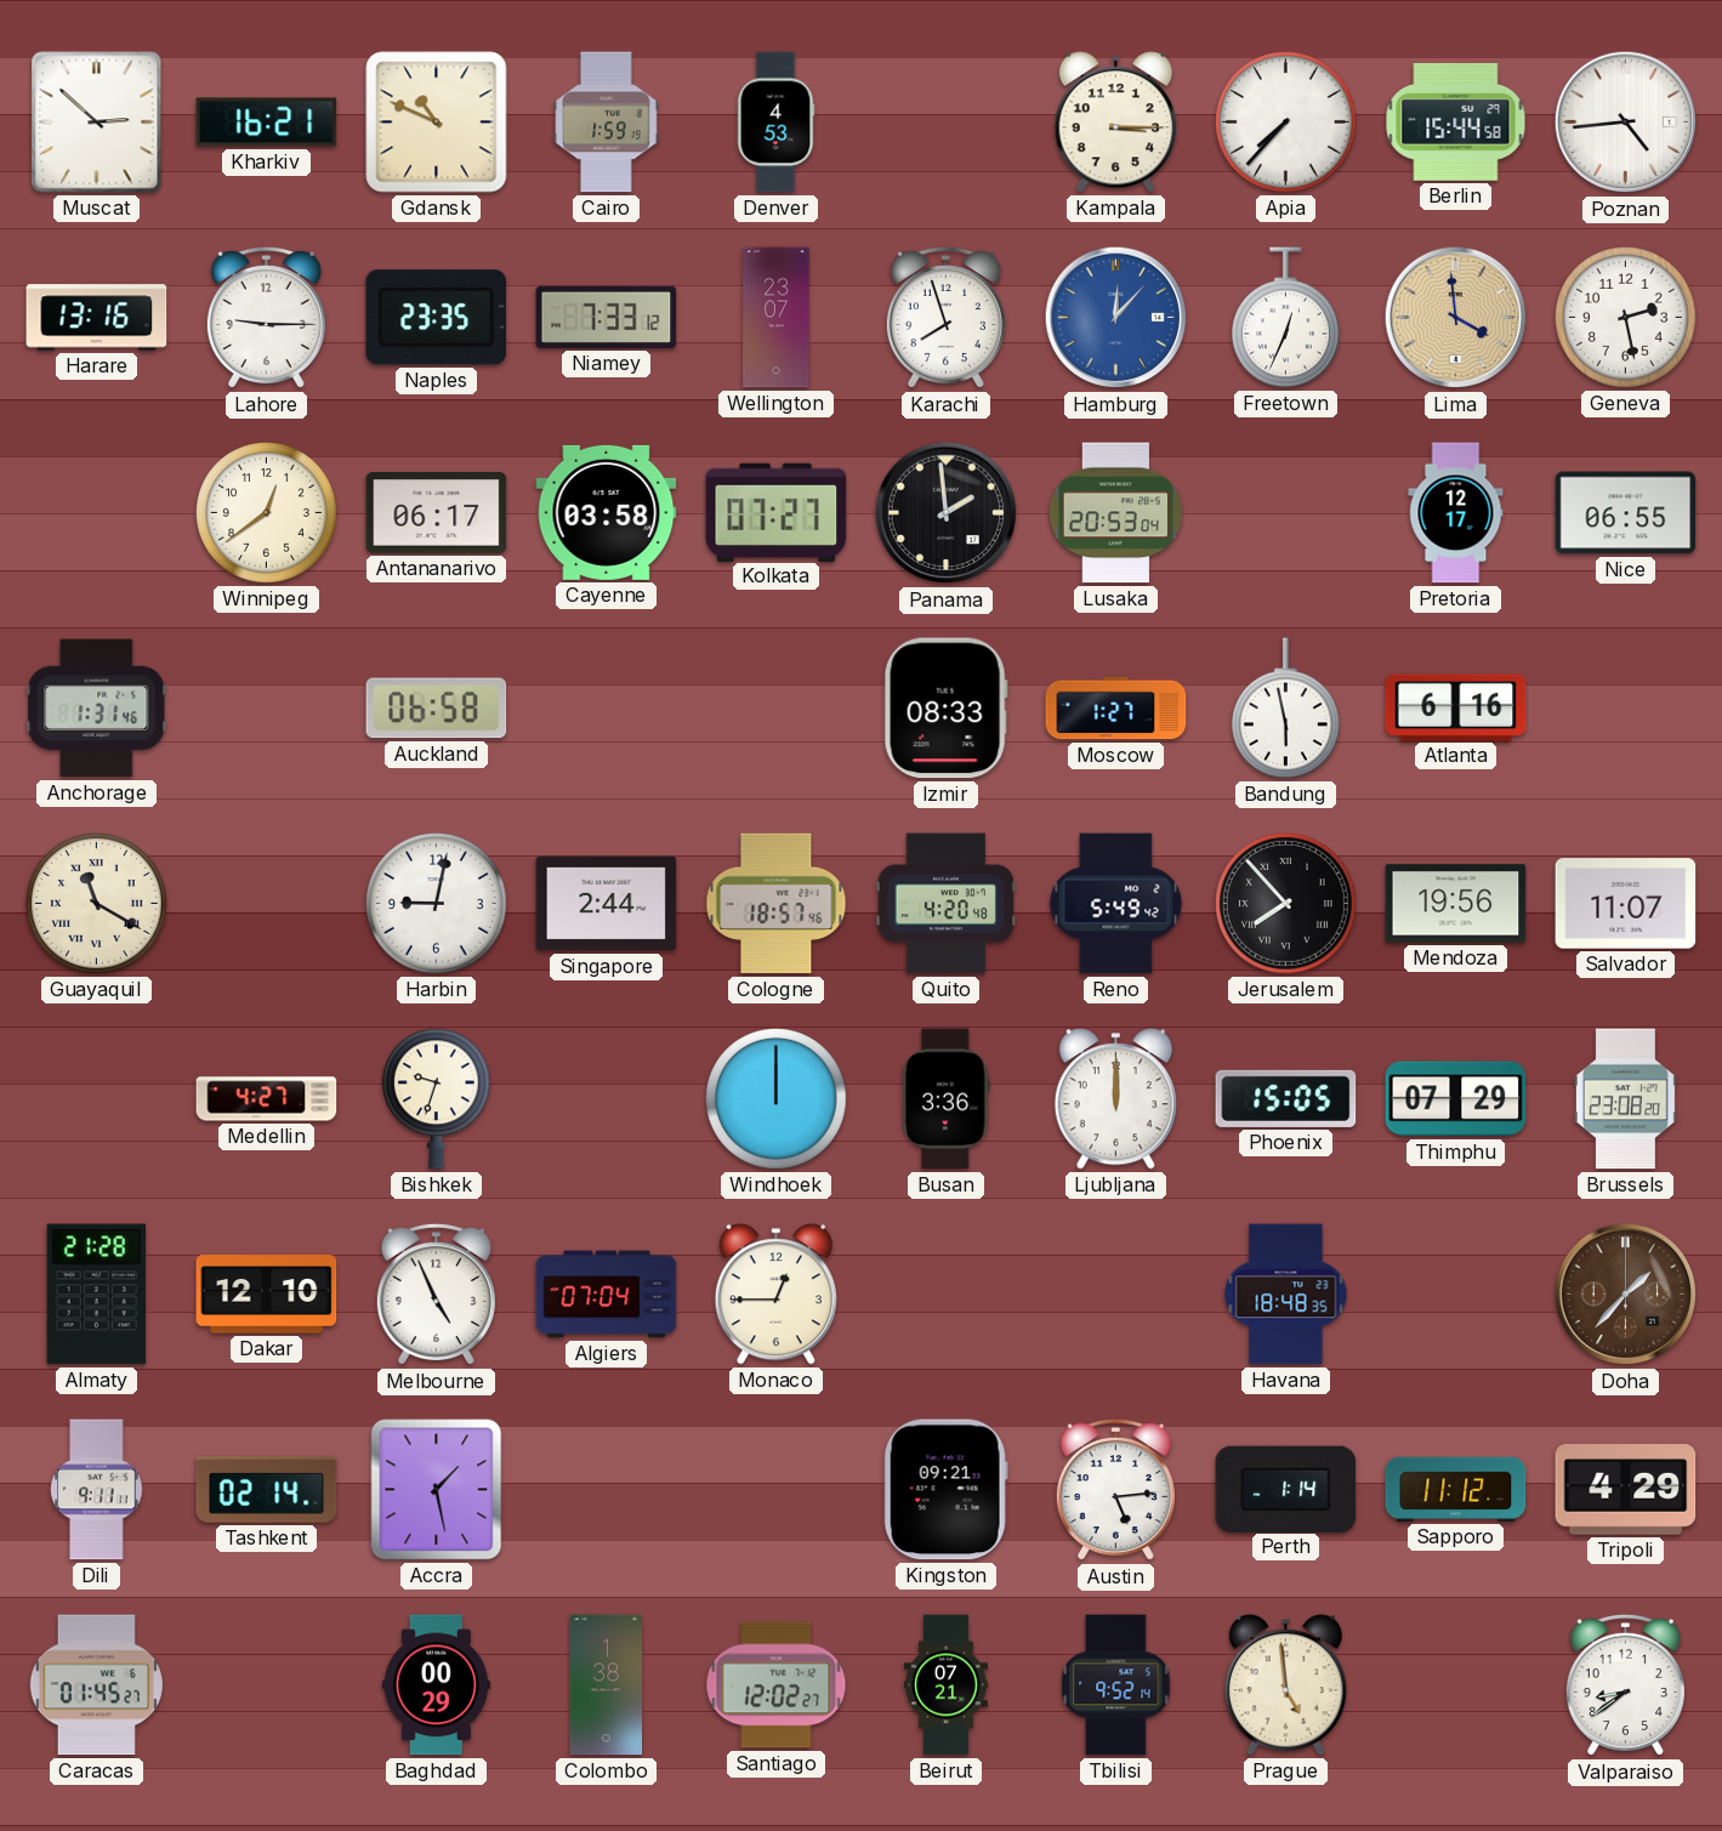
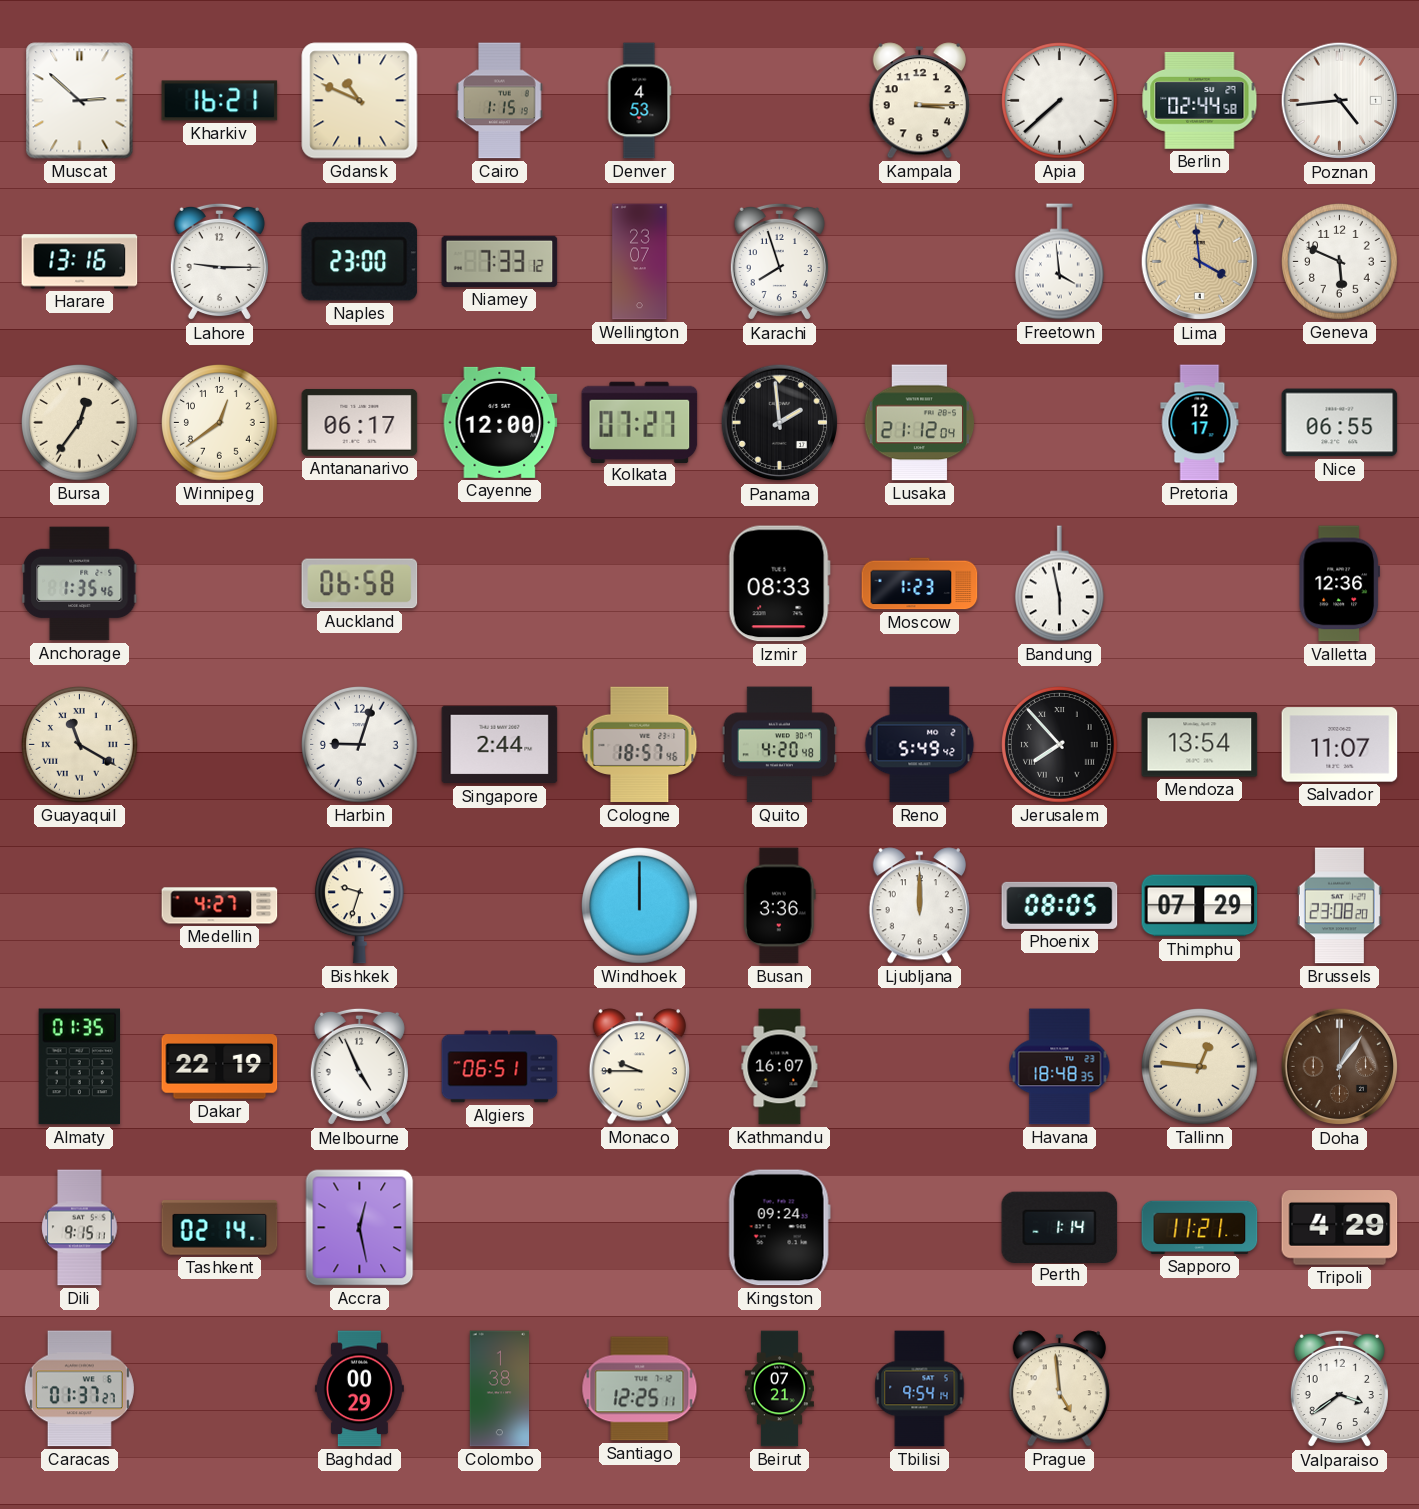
Cairo: 1:59 -> 1:15 (500, 101)
Apia: 7:37 -> 7:38 (1060, 101)
Berlin: 15:44 -> 02:44 (1200, 100)
Naples: 23:35 -> 23:00 (360, 262)
Hamburg: 12:07 -> none (1116, 318)
Freetown: 12:34 -> 3:59 (1059, 262)
Geneva: 2:28 -> 5:49 (1340, 262)
Bursa: none -> 12:36 (80, 423)
Cayenne: 03:58 -> 12:00 (500, 422)
Lusaka: 20:53 -> 21:12 (920, 423)
Anchorage: 1:31 -> 1:35 (80, 584)
Moscow: 1:27 -> 1:23 (920, 584)
Atlanta: 6:16 -> none (1456, 707)
Valletta: none -> 12:36 (1339, 584)
Harbin: 9:02 -> 9:03 (360, 745)
Mendoza: 19:56 -> 13:54 (1200, 745)
Phoenix: 15:05 -> 08:05 (1060, 905)
Almaty: 21:28 -> 01:35 (79, 1067)
Dakar: 12:10 -> 22:19 (220, 1067)
Algiers: 07:04 -> 06:51 (500, 1067)
Monaco: 12:45 -> 9:45 (639, 1067)
Kathmandu: none -> 16:07 (780, 1067)
Tallinn: none -> 12:46 (1200, 1067)
Doha: 1:37 -> 1:06 (1340, 1067)
Dili: 9:11 -> 9:15 (80, 1228)
Accra: 1:28 -> 12:28 (360, 1228)
Kingston: 09:21 -> 09:24 (779, 1228)
Austin: 5:14 -> none (1115, 1490)
Sapporo: 11:12 -> 11:21 (1200, 1227)
Caracas: 01:45 -> 01:37 (79, 1389)
Santiago: 12:02 -> 12:25 (640, 1389)
Tbilisi: 9:52 -> 9:54 (920, 1389)
Valparaiso: 8:39 -> 3:39 (1339, 1389)
